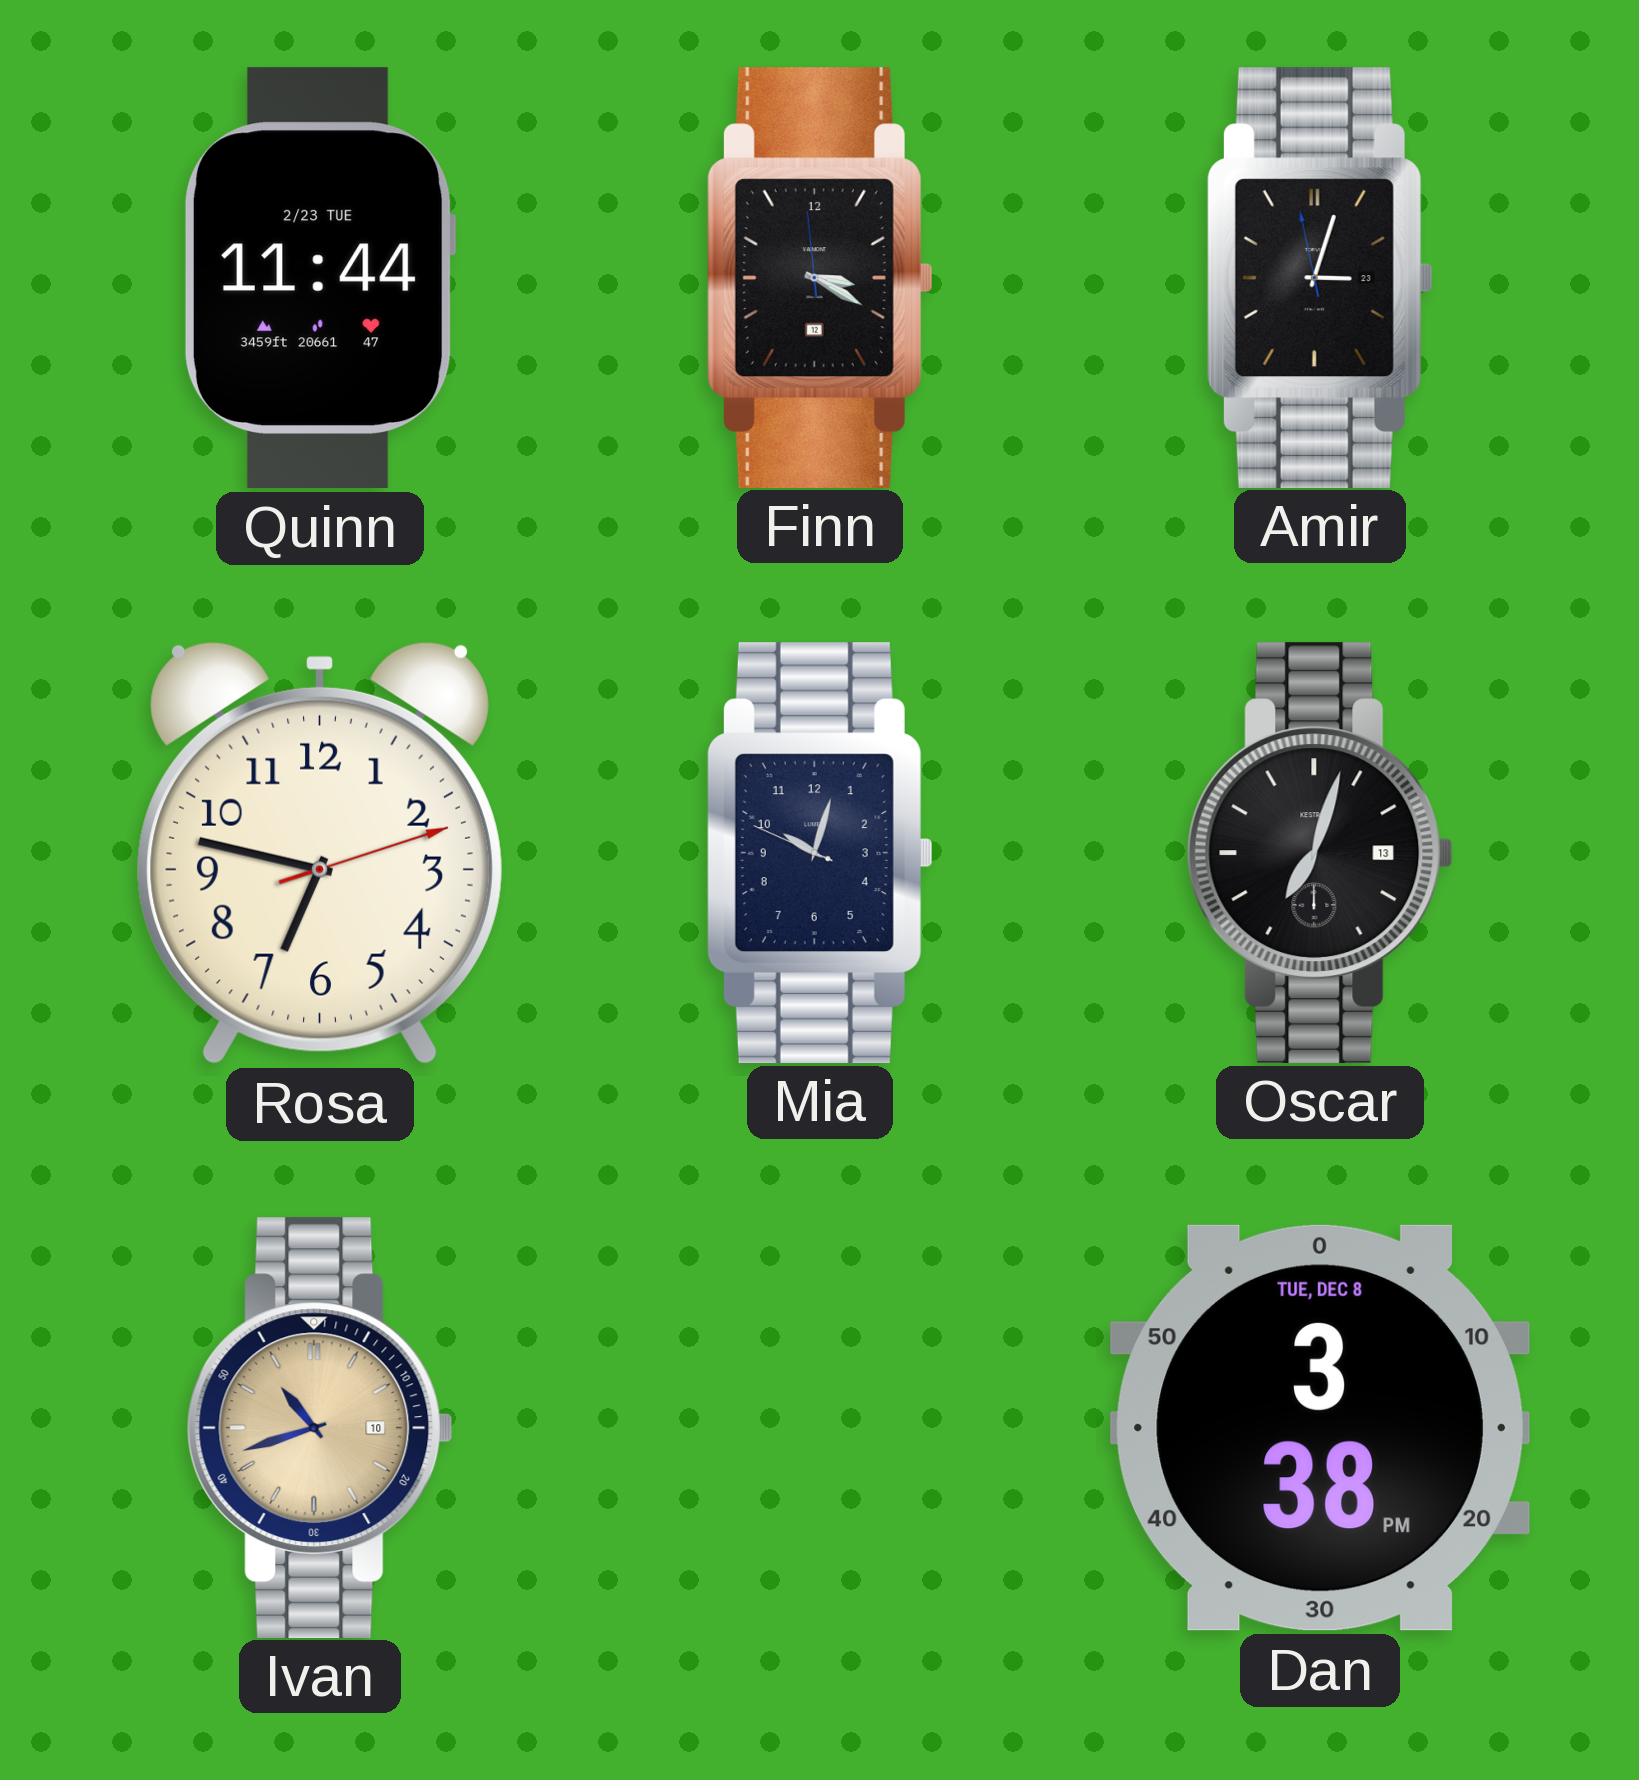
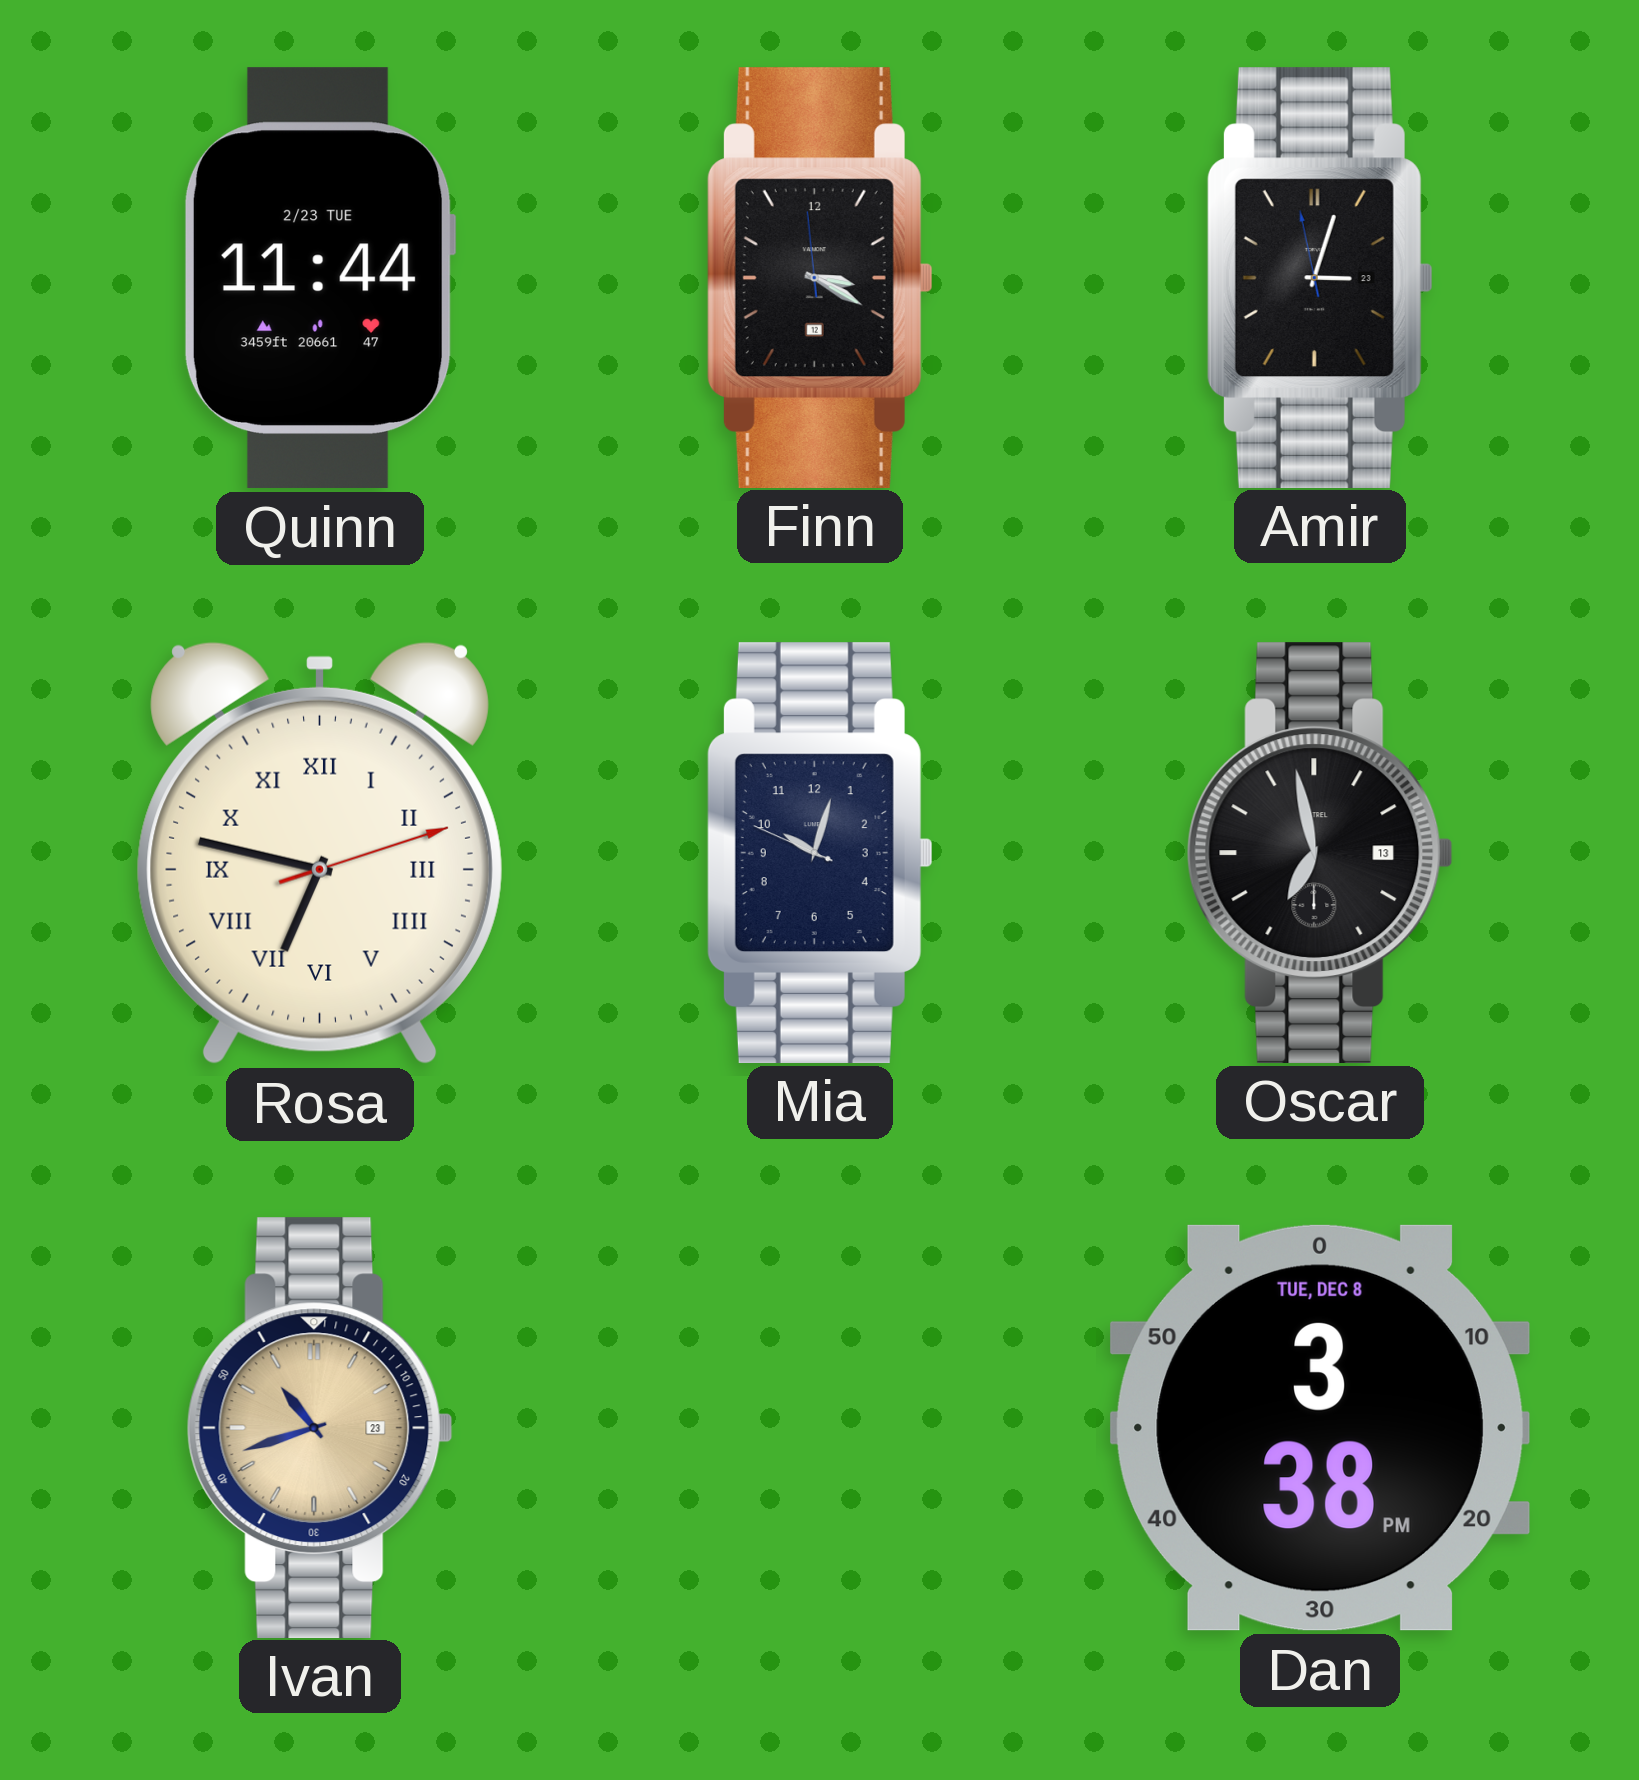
Rosa numerals: Arabic -> Roman (320, 853)
Oscar: 7:03 -> 6:58 (1320, 852)
Ivan date: 10 -> 23 (320, 1427)
